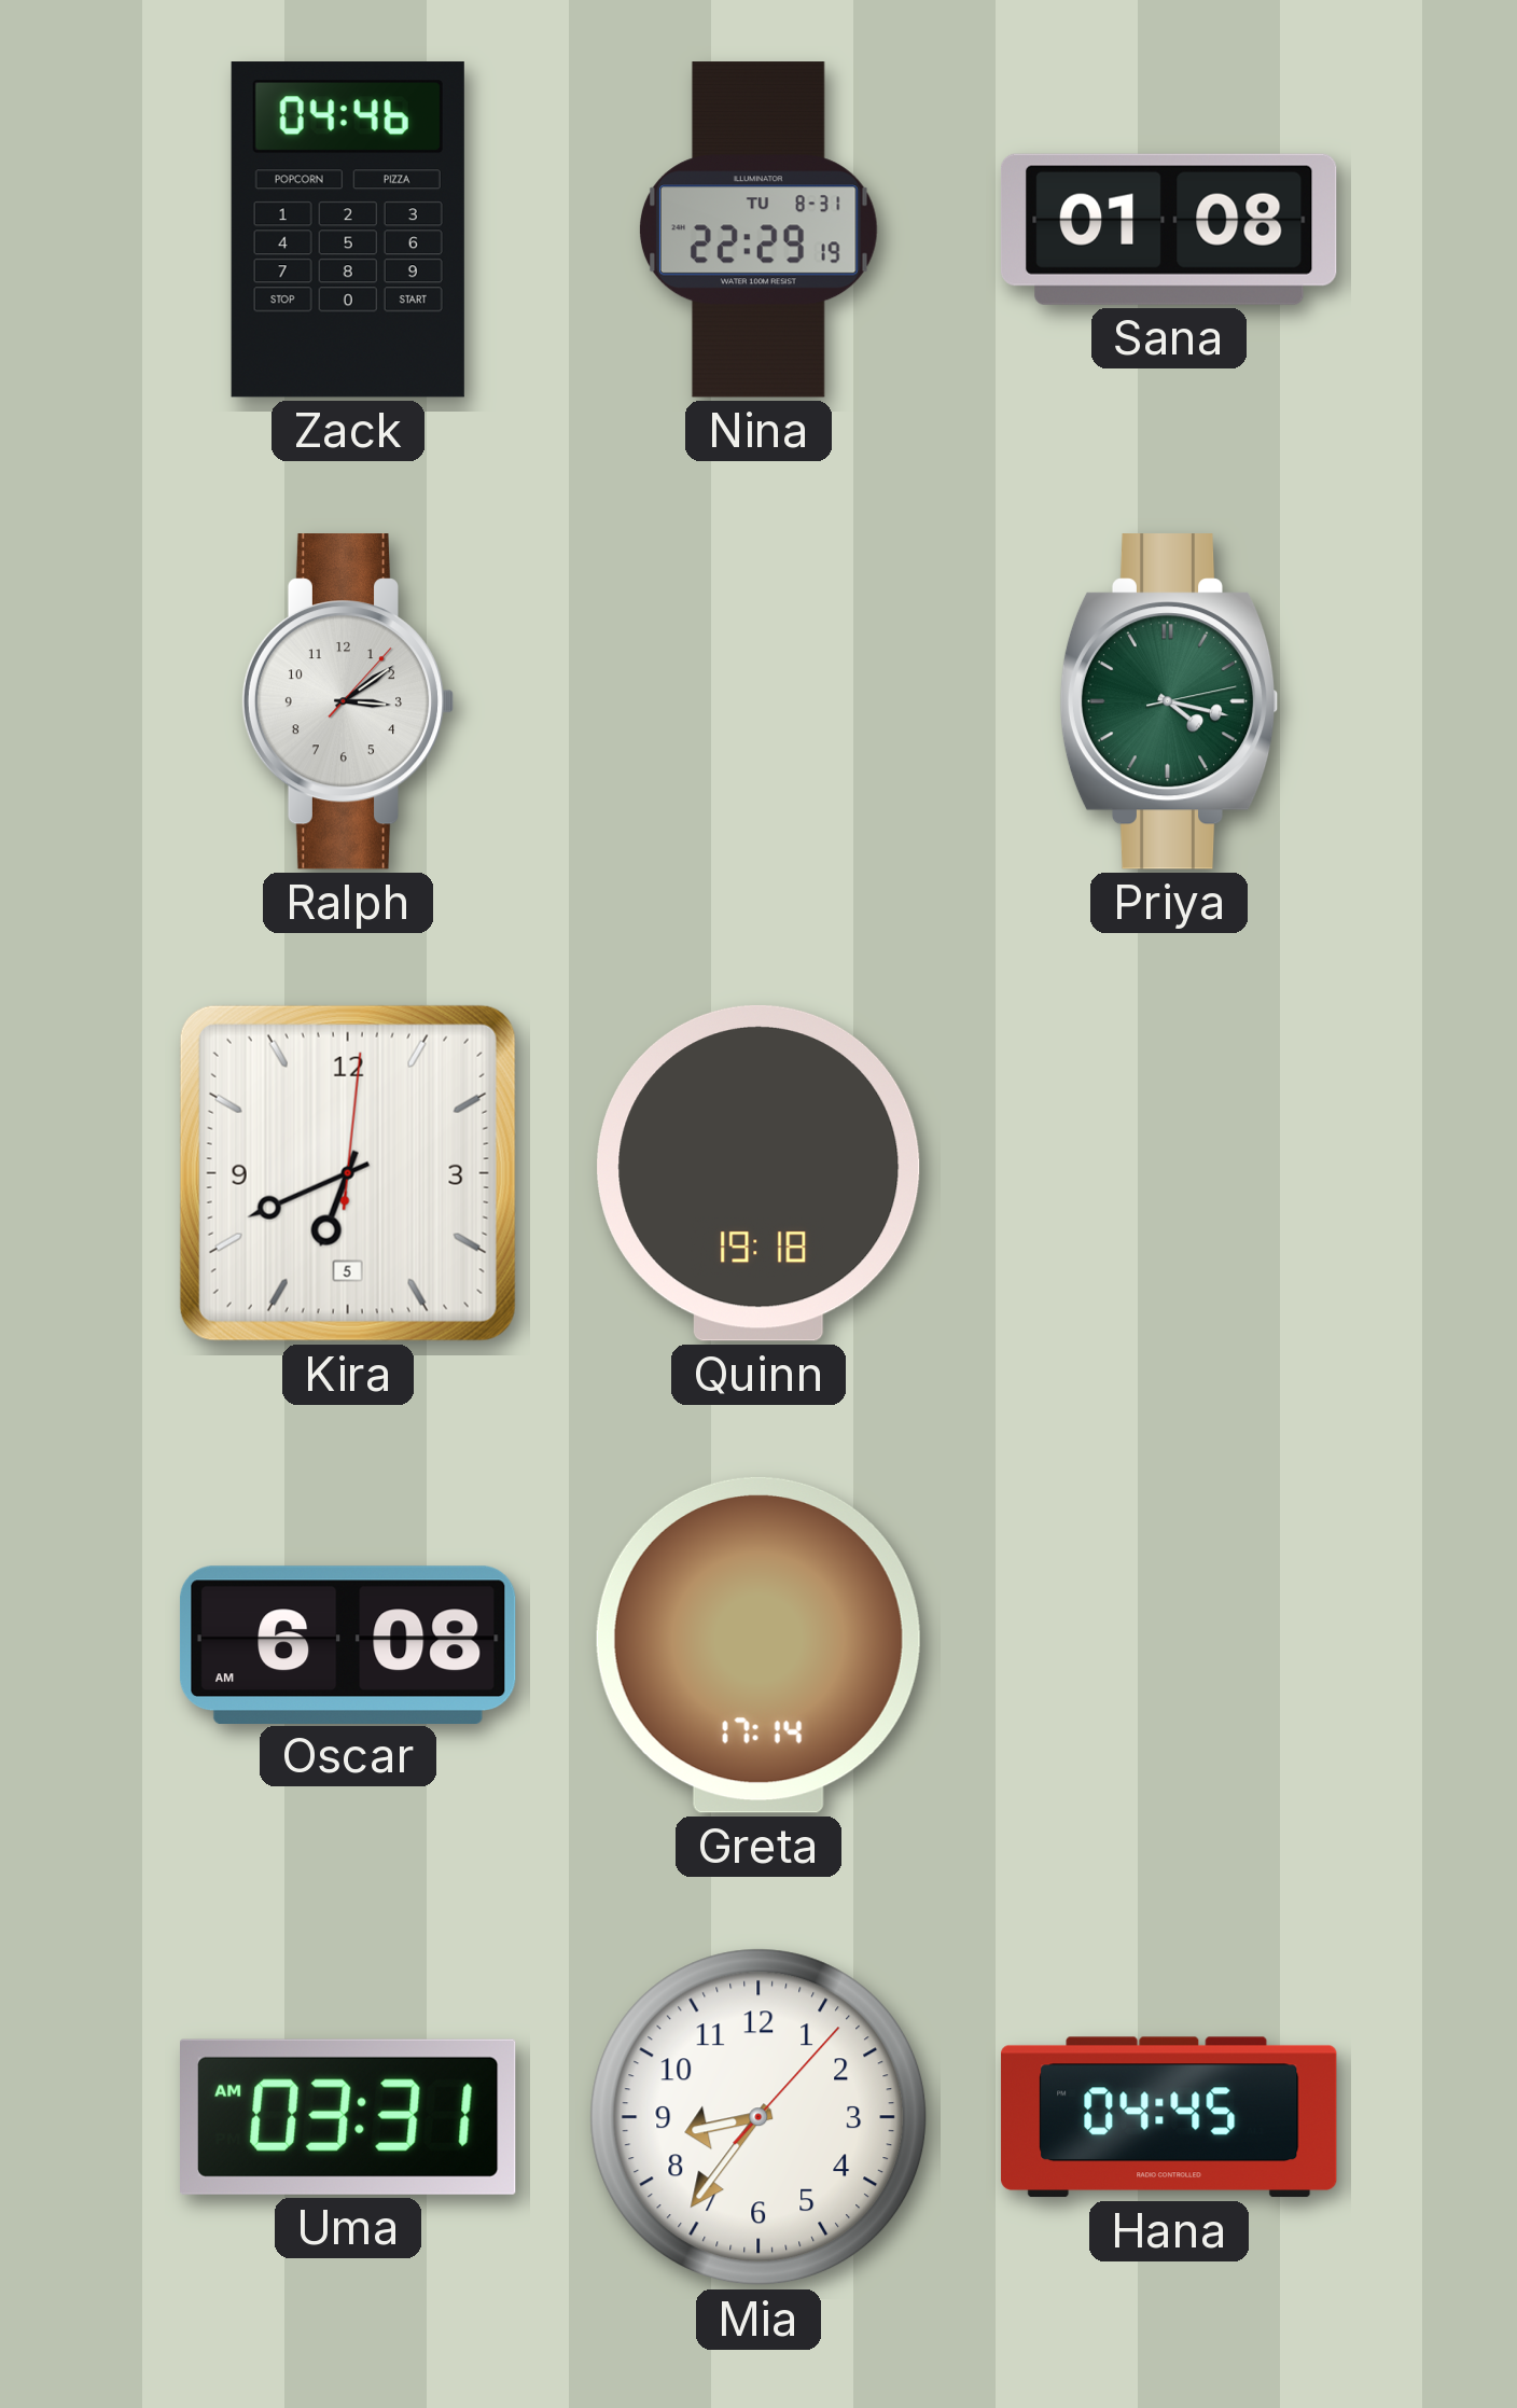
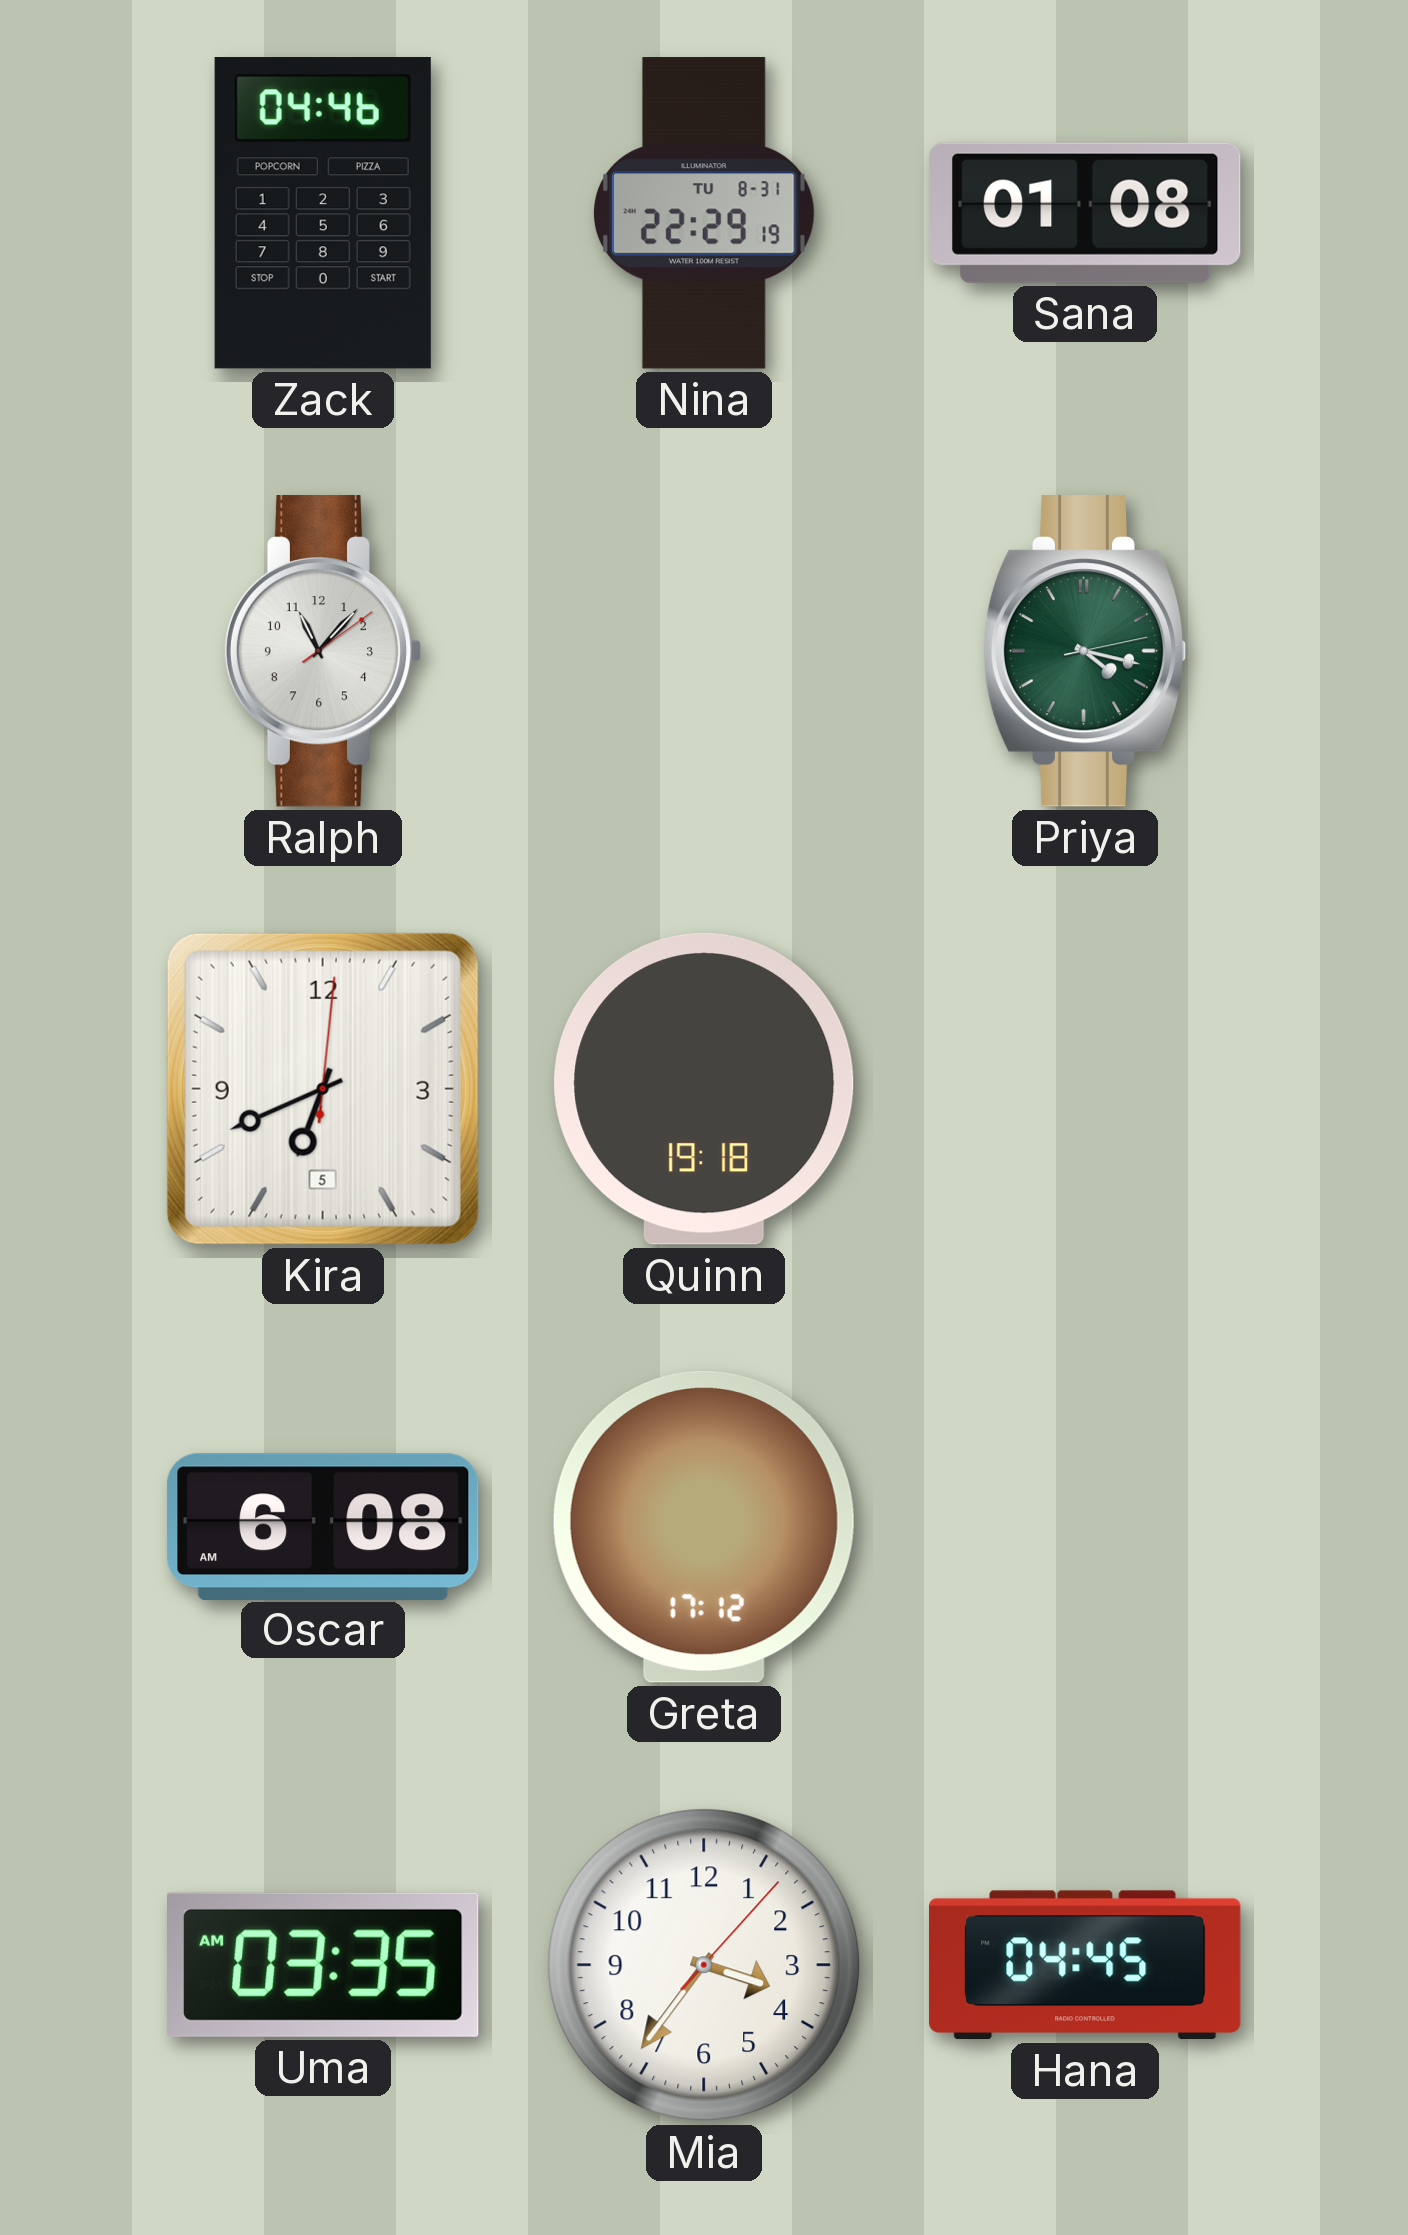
Ralph: 3:09 -> 11:07 (323, 652)
Greta: 17:14 -> 17:12 (704, 1527)
Uma: 03:31 -> 03:35 (324, 1965)
Mia: 8:36 -> 3:36 (704, 1965)
